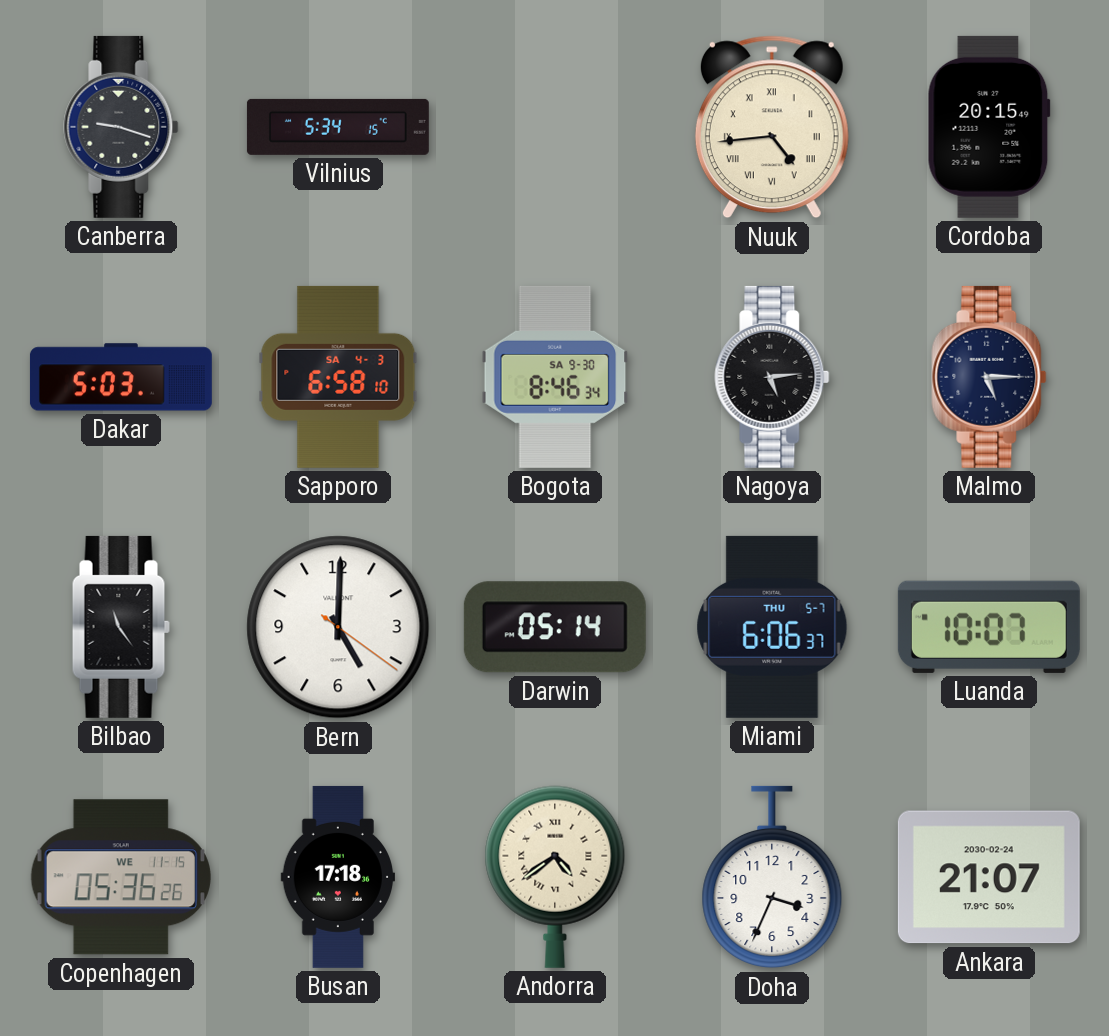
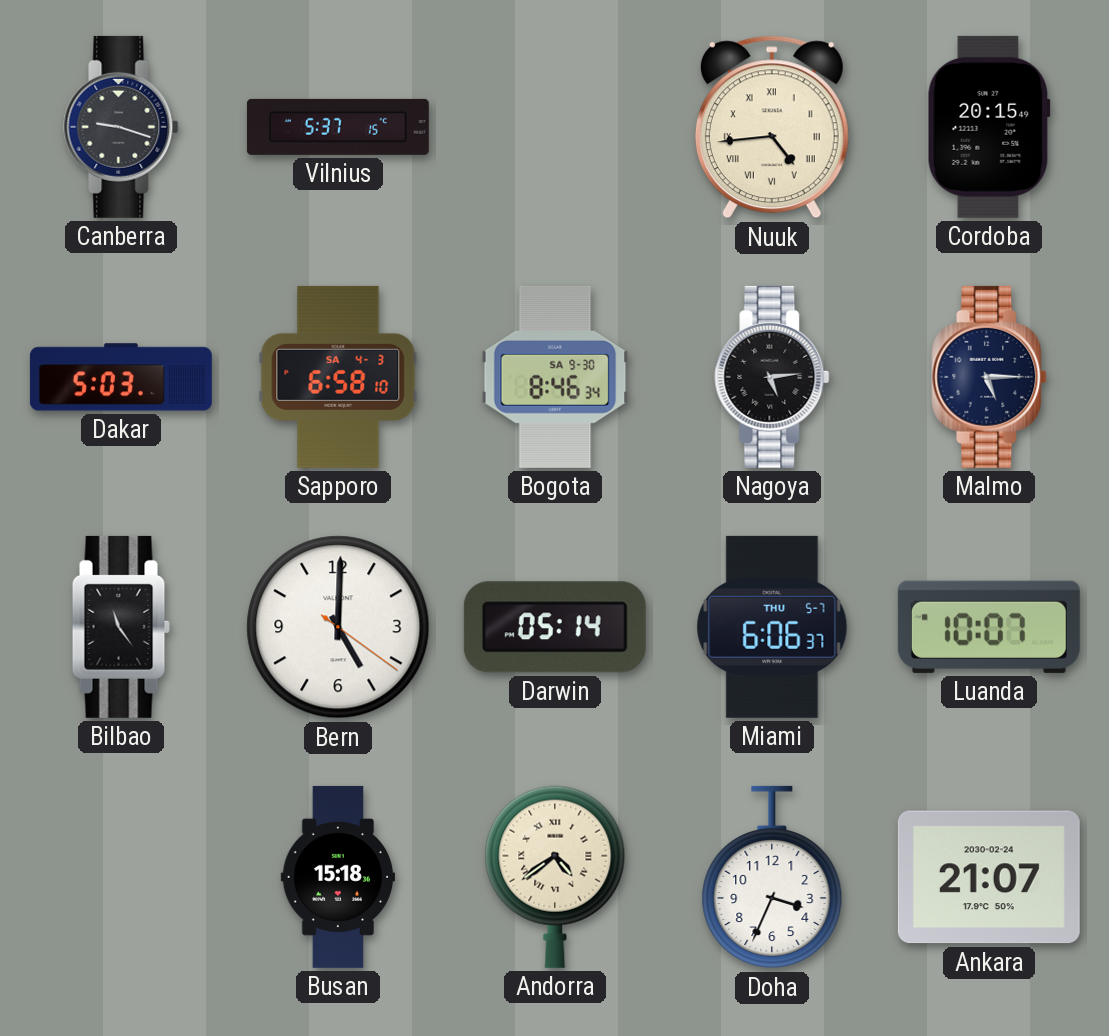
Vilnius: 5:34 -> 5:37 (338, 127)
Copenhagen: 05:36 -> none (121, 877)
Busan: 17:18 -> 15:18 (337, 877)
